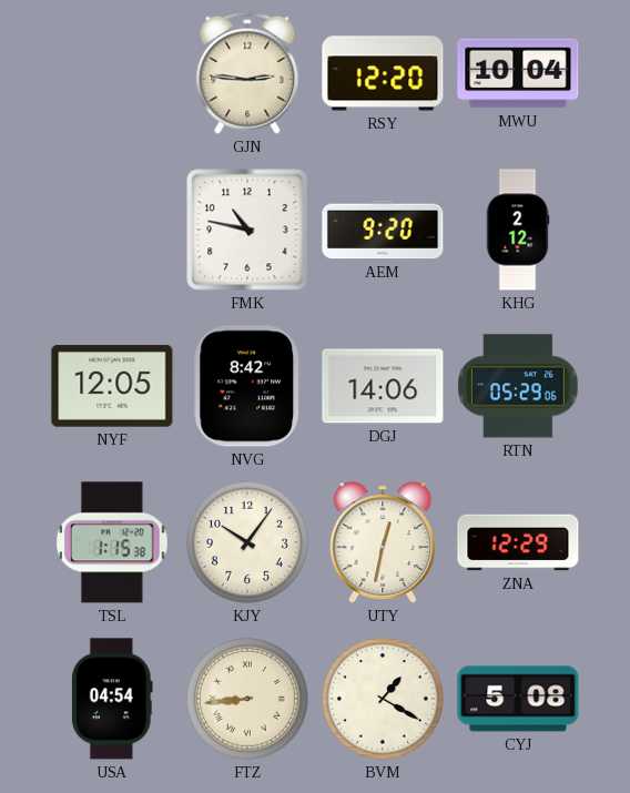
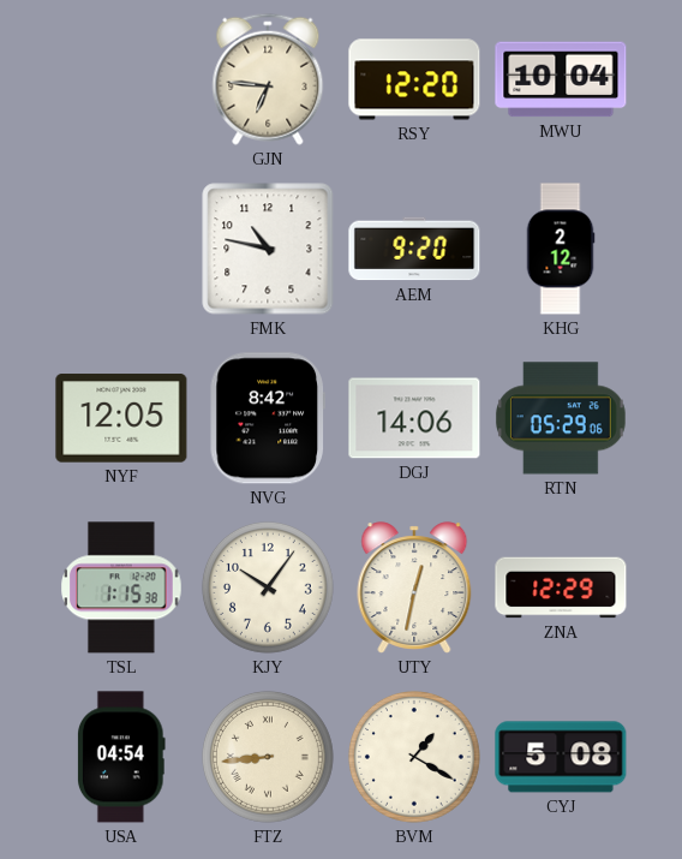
GJN: 2:46 -> 6:46 (268, 79)
